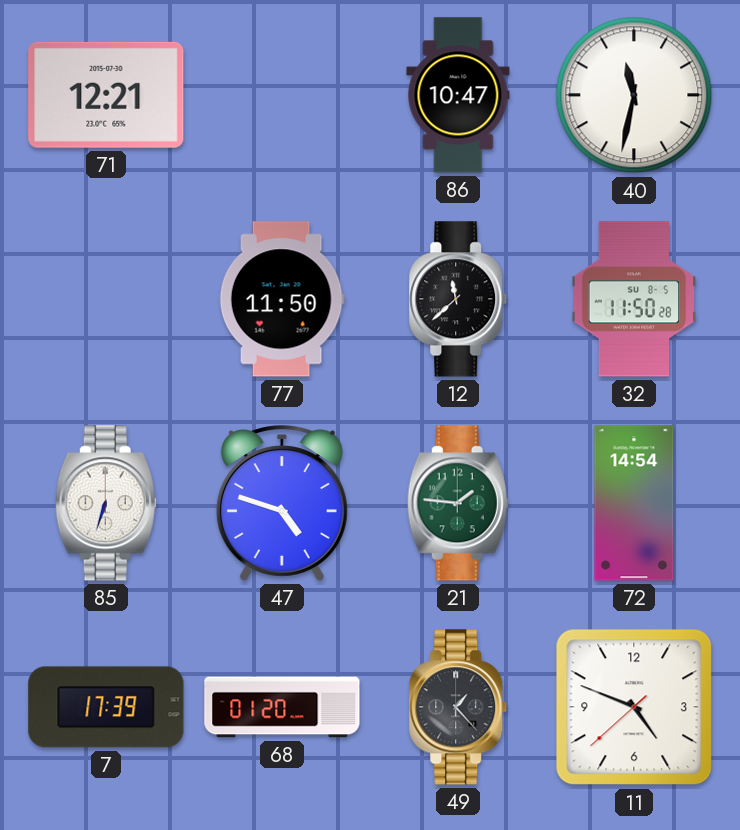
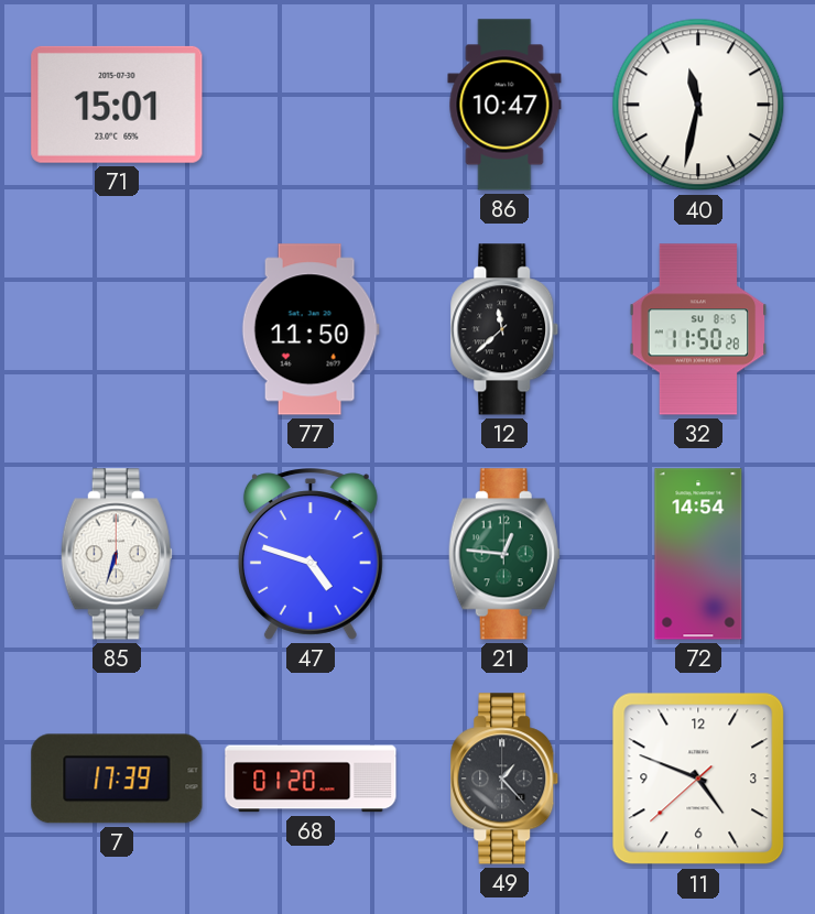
71: 12:21 -> 15:01 (117, 105)
21: 1:46 -> 12:46 (504, 554)
